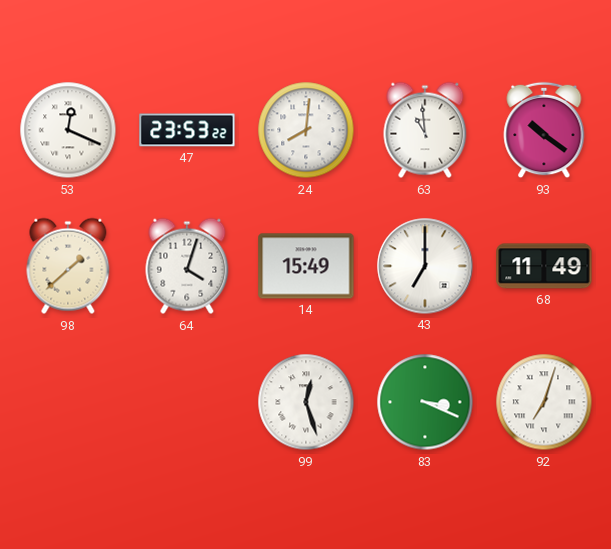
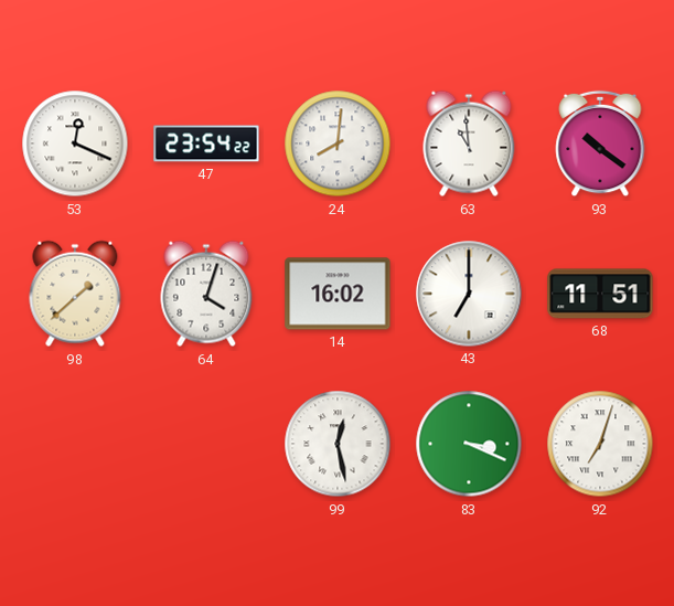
47: 23:53 -> 23:54 (206, 143)
14: 15:49 -> 16:02 (338, 294)
68: 11:49 -> 11:51 (600, 294)
99: 12:27 -> 12:28 (338, 444)
